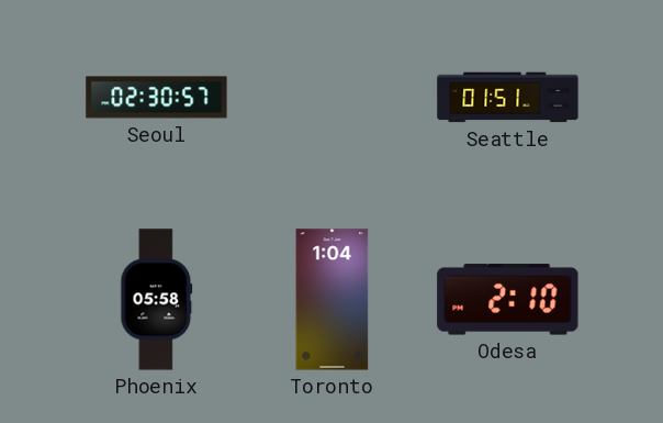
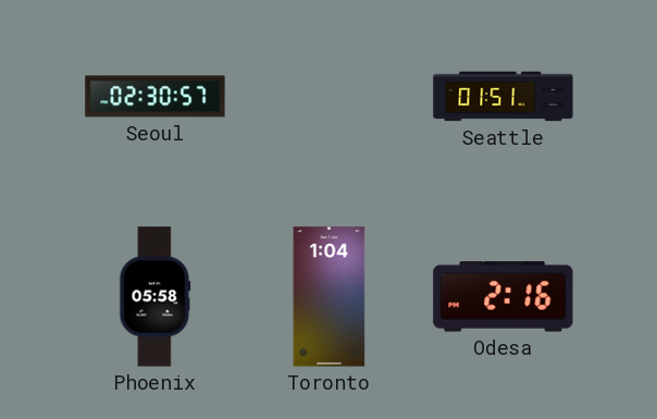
Odesa: 2:10 -> 2:16 (504, 297)
